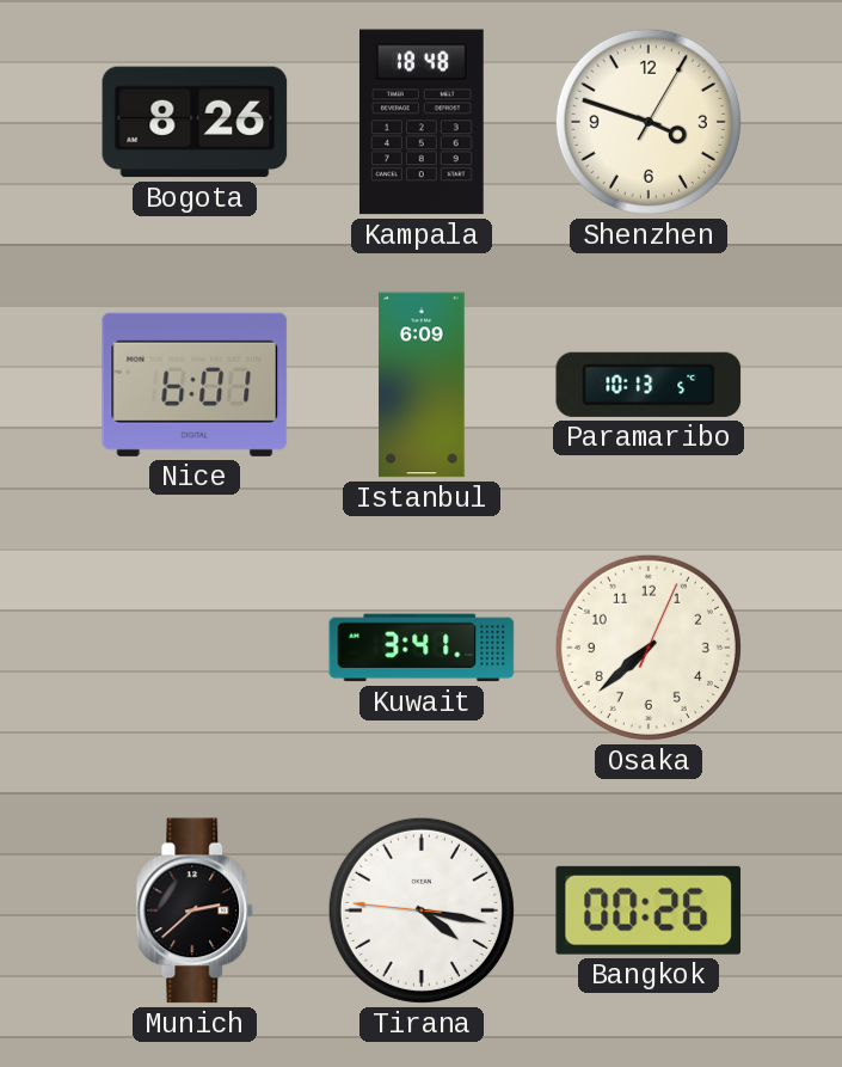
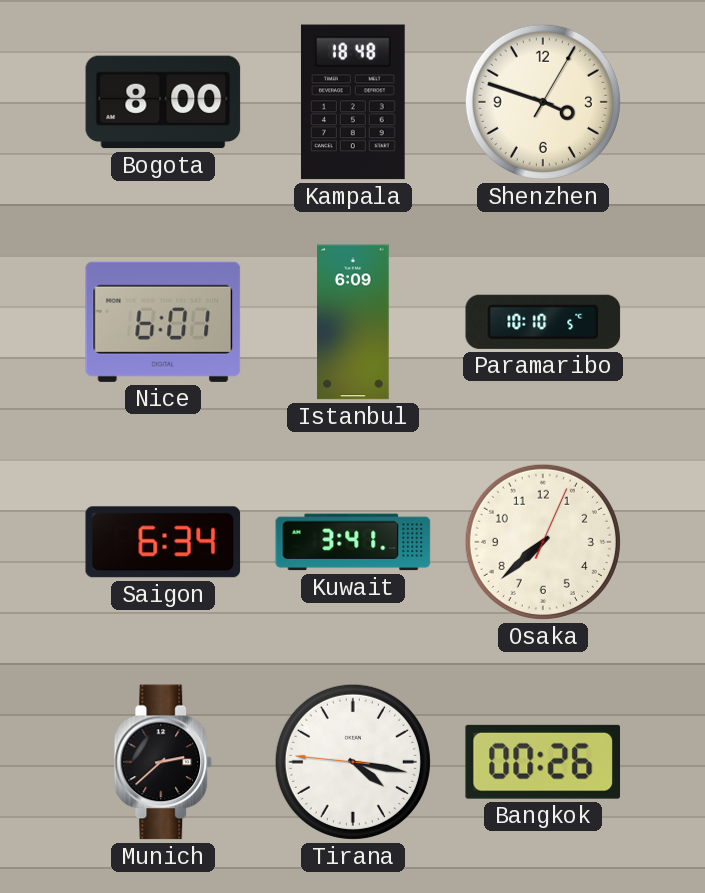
Bogota: 8:26 -> 8:00 (163, 102)
Paramaribo: 10:13 -> 10:10 (543, 322)
Saigon: none -> 6:34 (163, 542)
